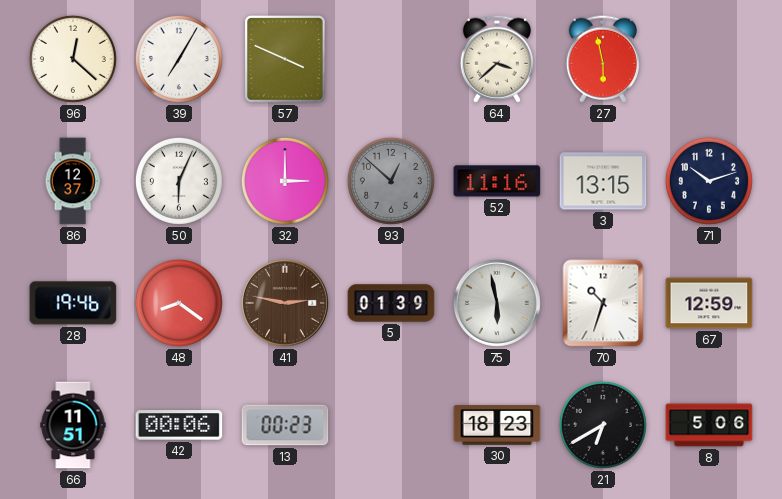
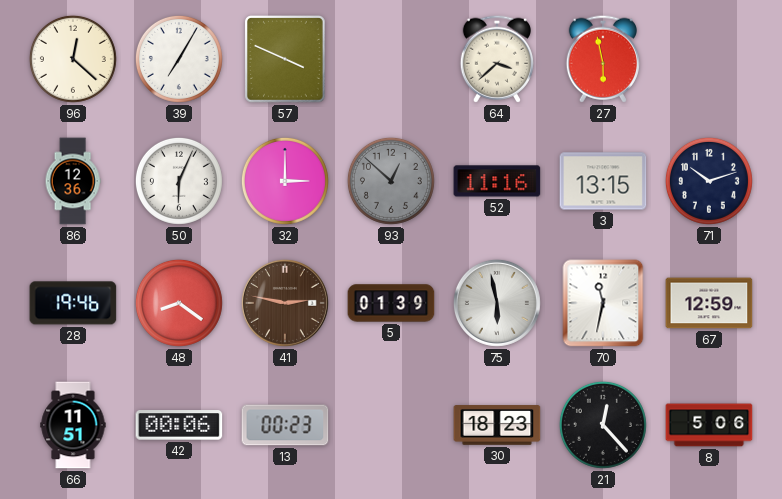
86: 12:37 -> 12:36 (73, 181)
70: 10:33 -> 11:32 (603, 303)
21: 6:40 -> 12:23 (603, 425)
